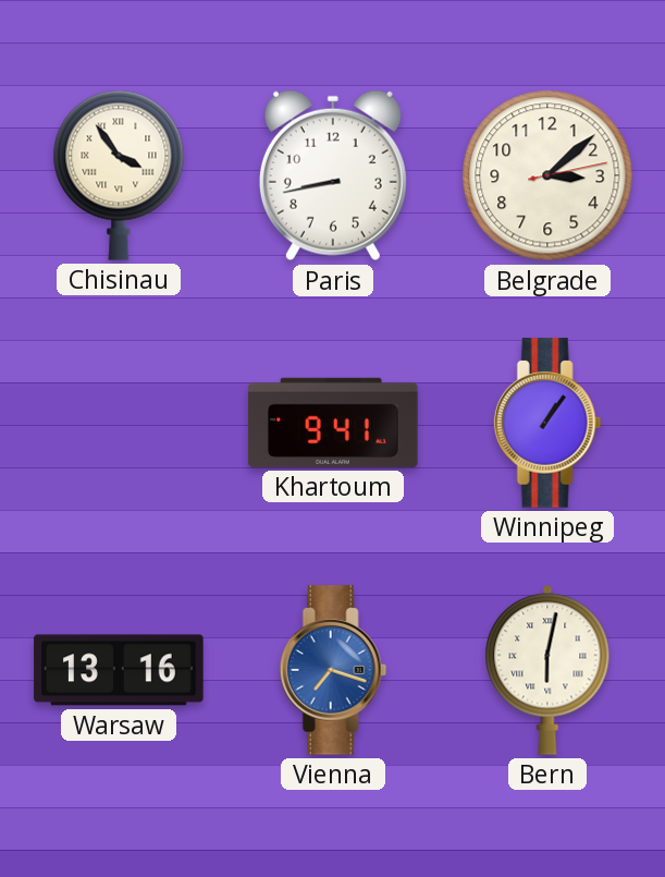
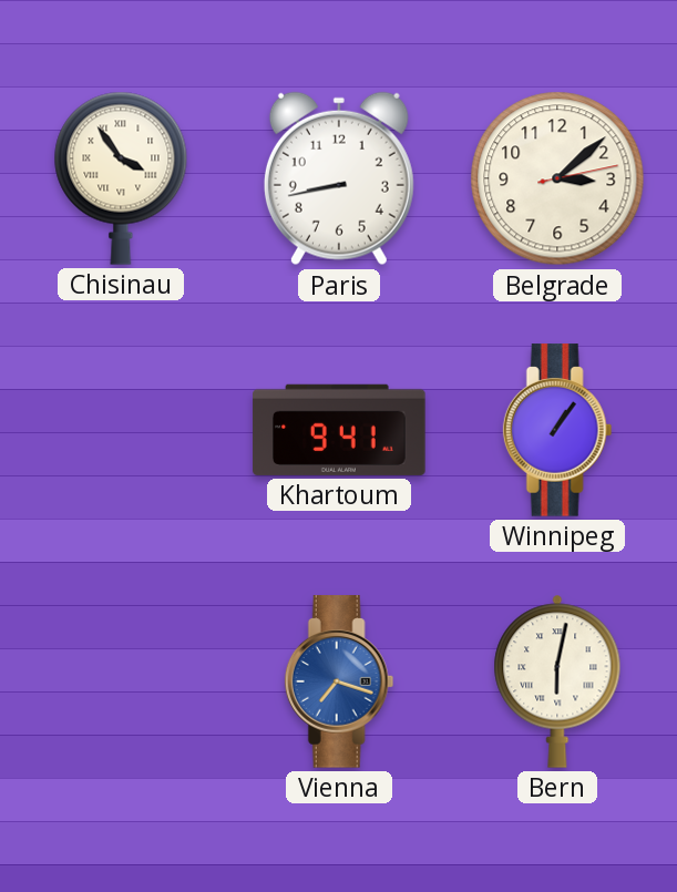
Warsaw: 13:16 -> none (119, 670)
